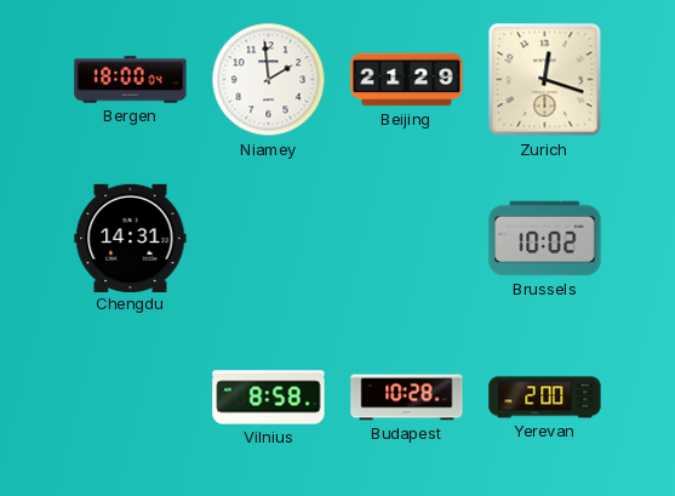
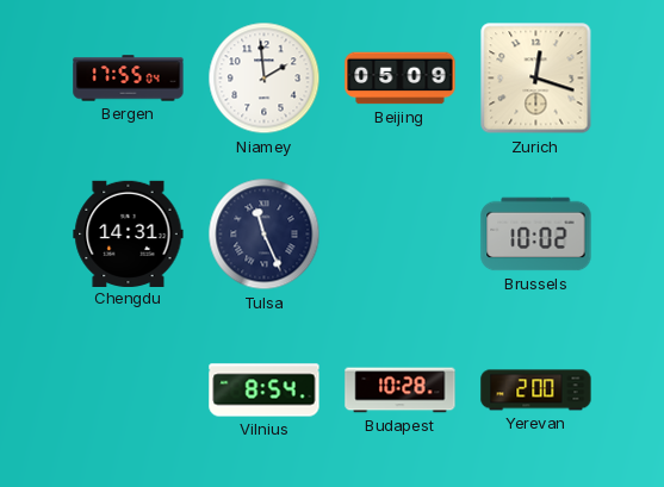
Bergen: 18:00 -> 17:55 (129, 79)
Beijing: 21:29 -> 05:09 (401, 79)
Tulsa: none -> 11:26 (265, 235)
Vilnius: 8:58 -> 8:54 (265, 391)
